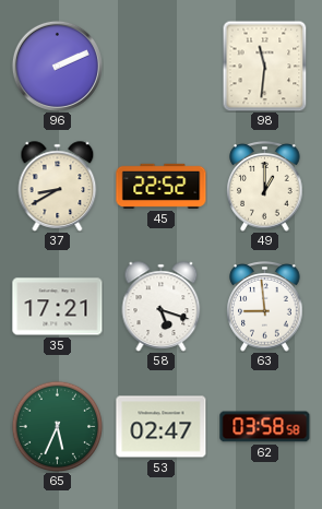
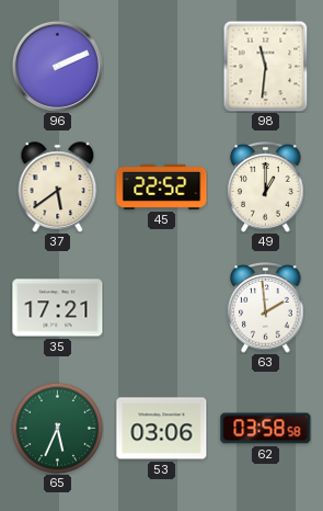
37: 8:40 -> 5:39 (58, 188)
58: 5:18 -> none (162, 307)
63: 8:59 -> 1:59 (266, 308)
53: 02:47 -> 03:06 (162, 429)
